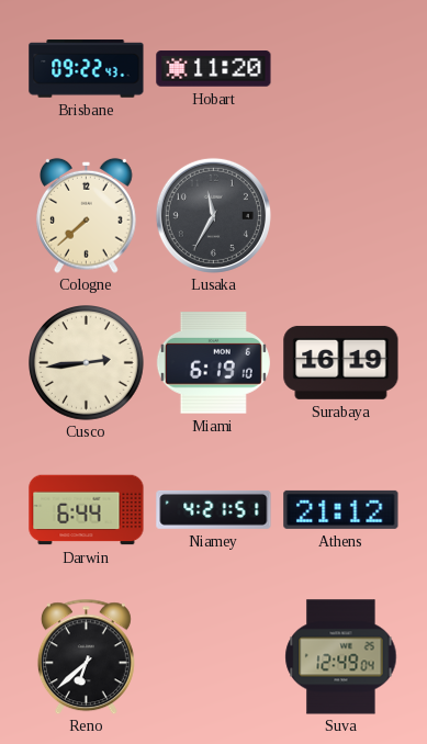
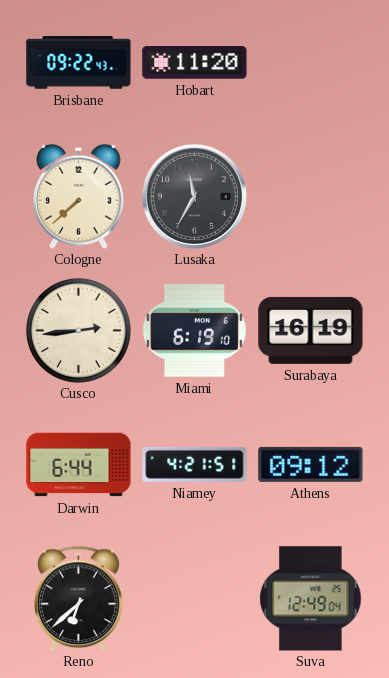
Athens: 21:12 -> 09:12 (311, 464)
